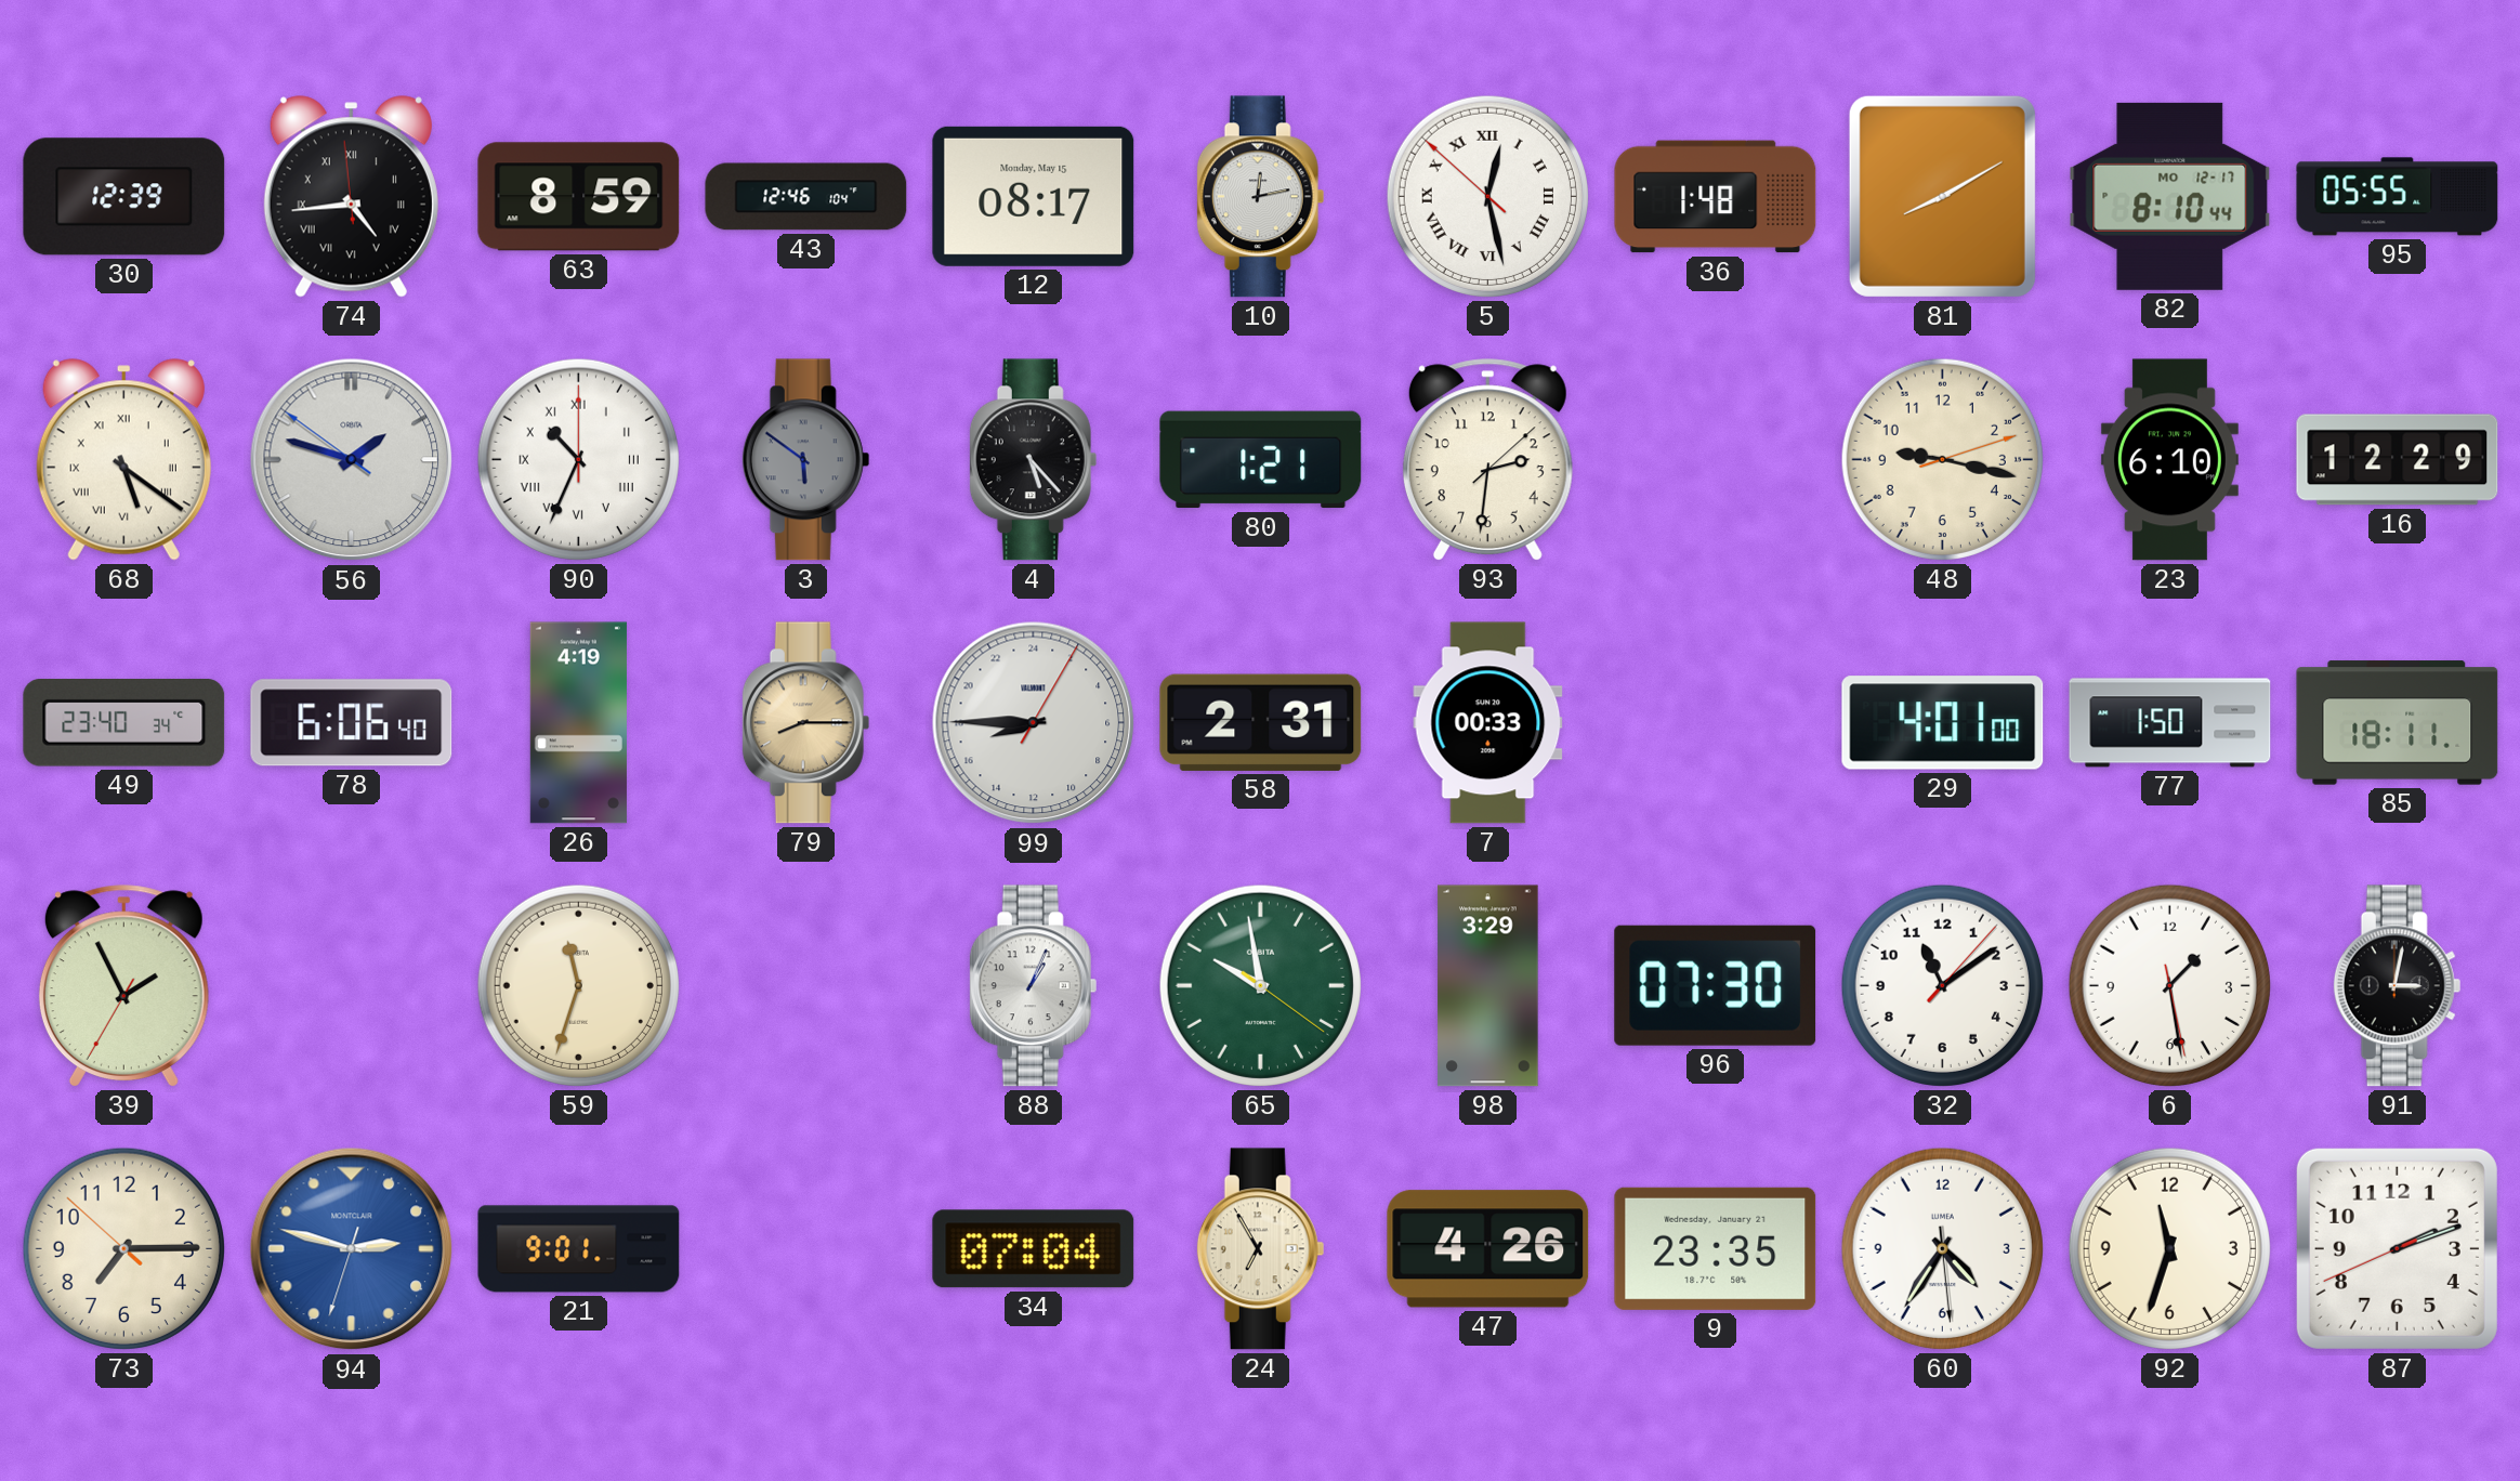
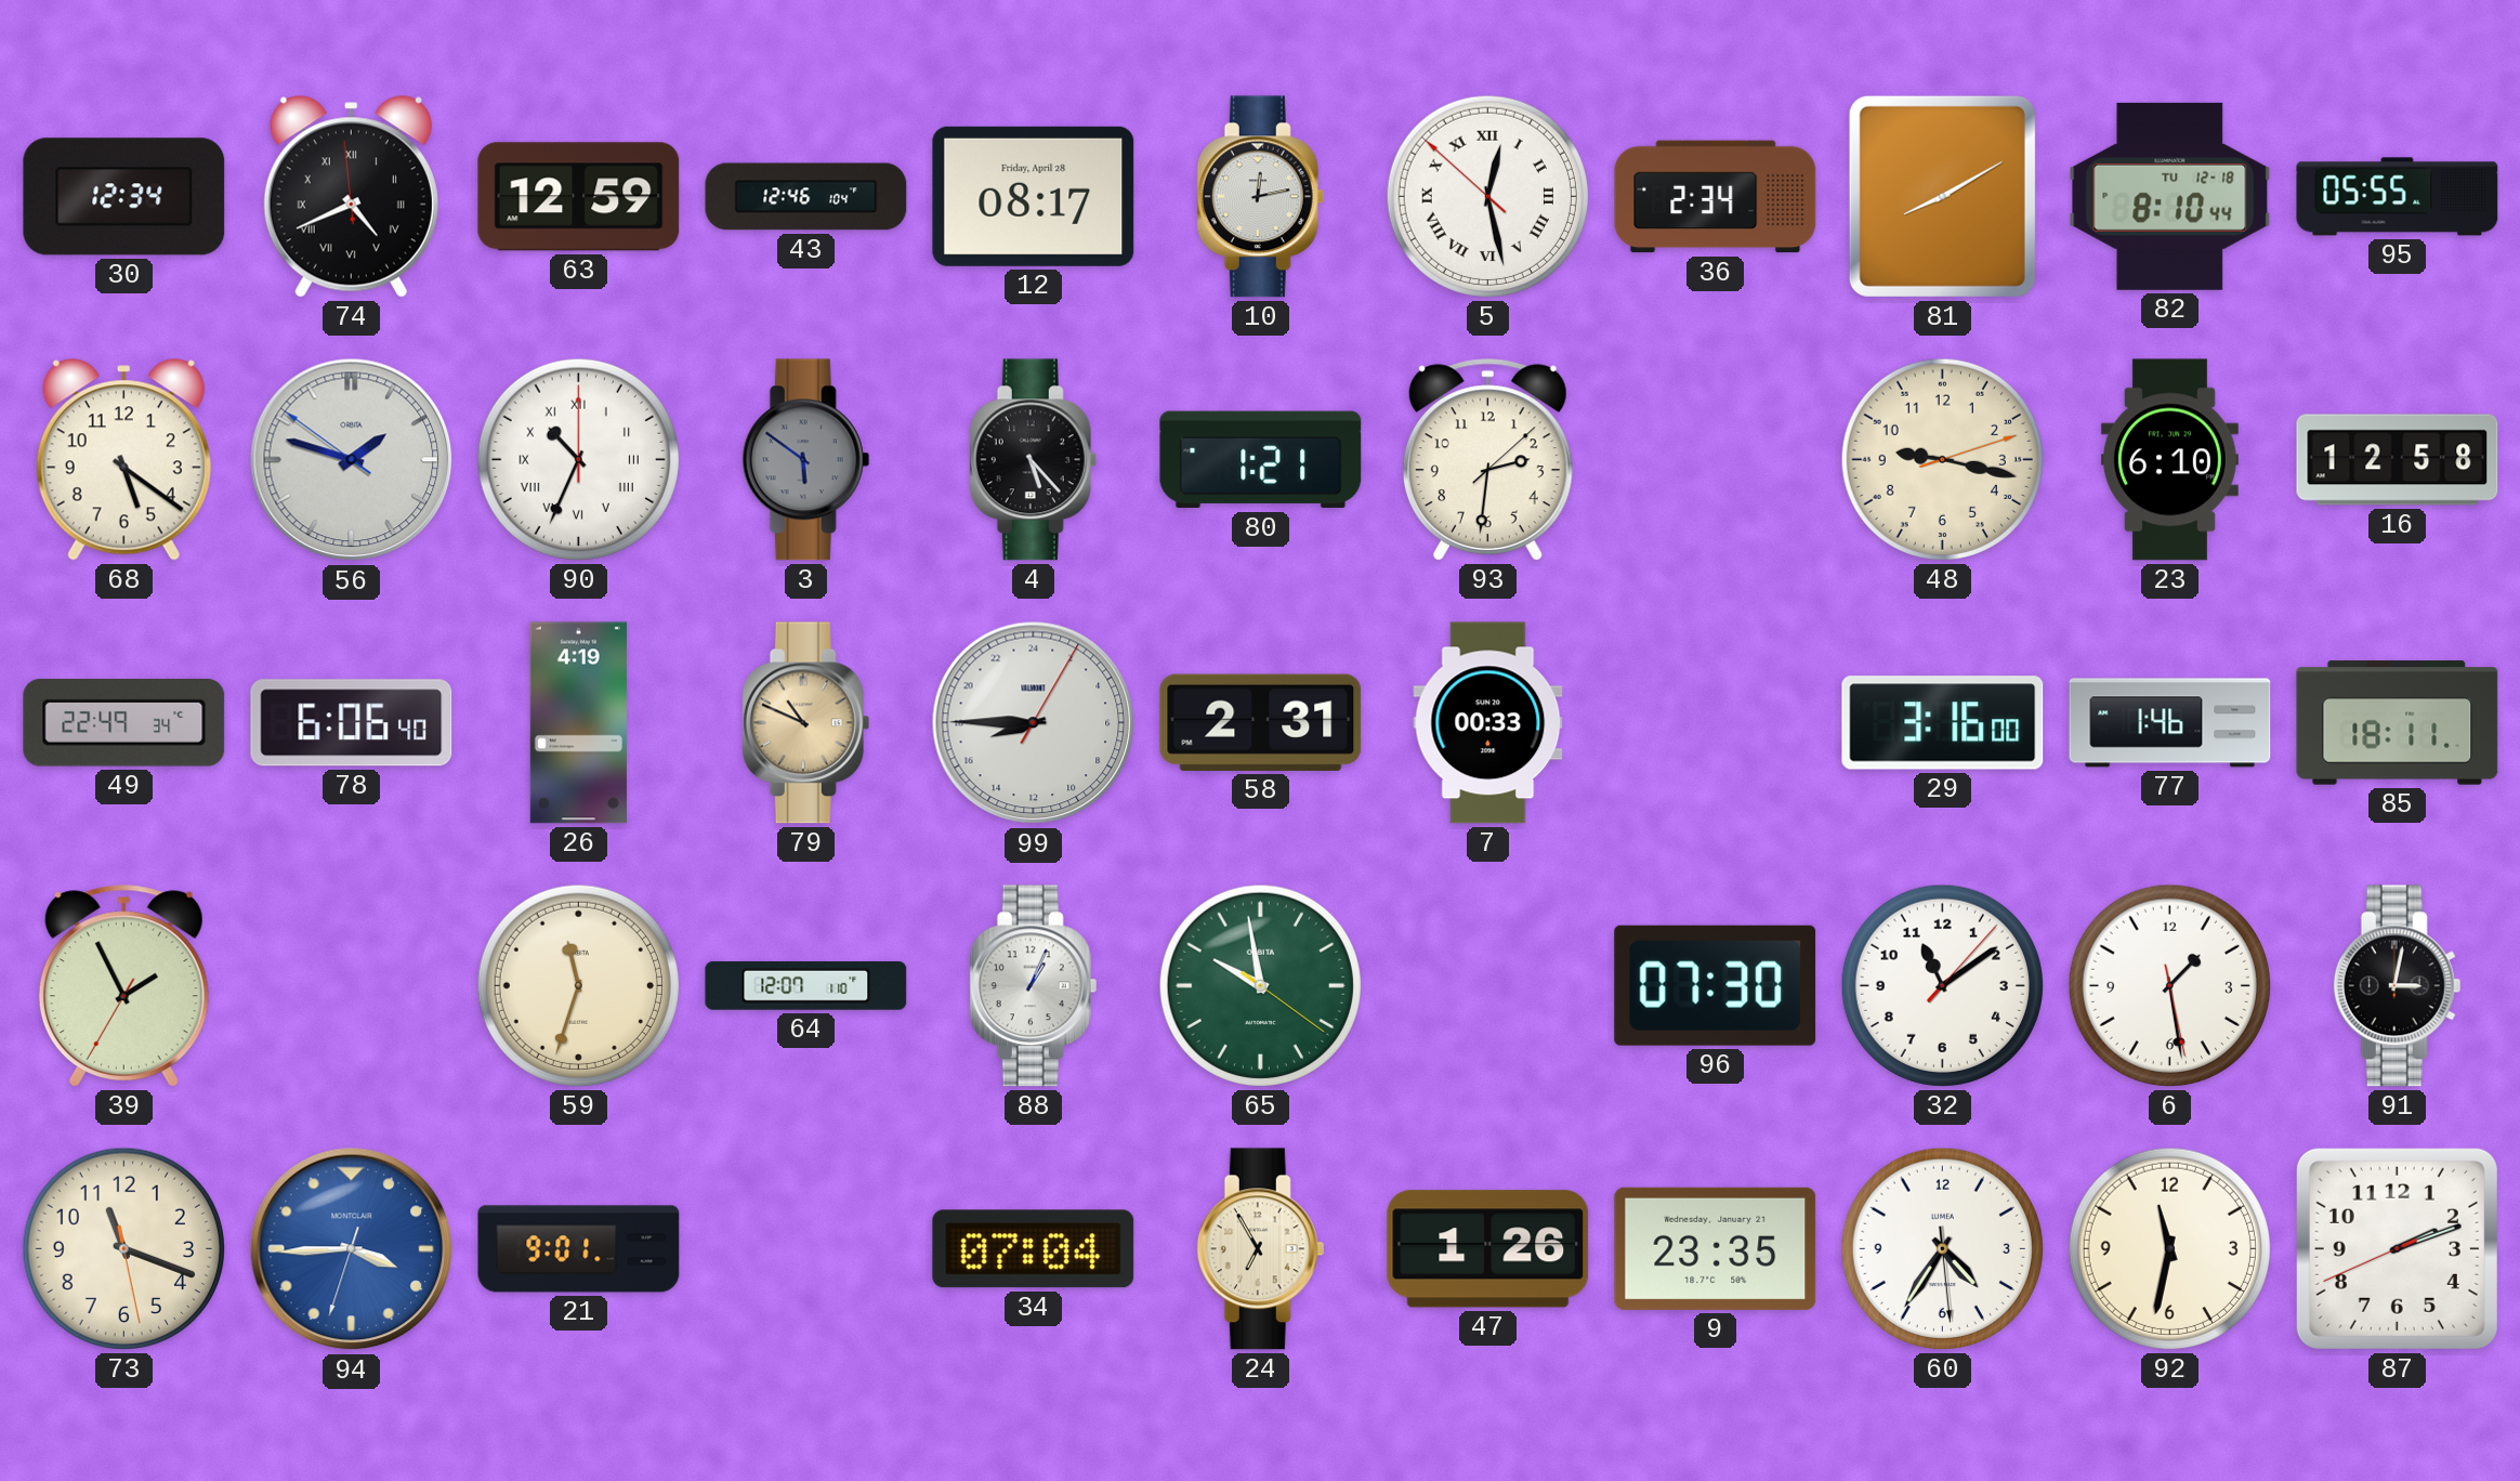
30: 12:39 -> 12:34 (124, 197)
74: 4:43 -> 4:40 (351, 197)
63: 8:59 -> 12:59 (579, 197)
12 date: Monday, May 15 -> Friday, April 28 (1034, 196)
36: 1:48 -> 2:34 (1716, 197)
82 date: MO 12-17 -> TU 12-18 (2170, 196)
68 numerals: Roman -> Arabic (123, 460)
16: 12:29 -> 12:58 (2398, 460)
49: 23:40 -> 22:49 (124, 723)
79: 8:15 -> 10:49 (806, 723)
29: 4:01 -> 3:16 (1943, 723)
77: 1:50 -> 1:46 (2170, 723)
64: none -> 12:07 (806, 985)
98: 3:29 -> none (1488, 986)
73: 7:14 -> 11:18 (123, 1248)
94: 2:47 -> 3:44 (352, 1249)
47: 4:26 -> 1:26 (1488, 1249)
92: 11:33 -> 11:32 (2169, 1248)
